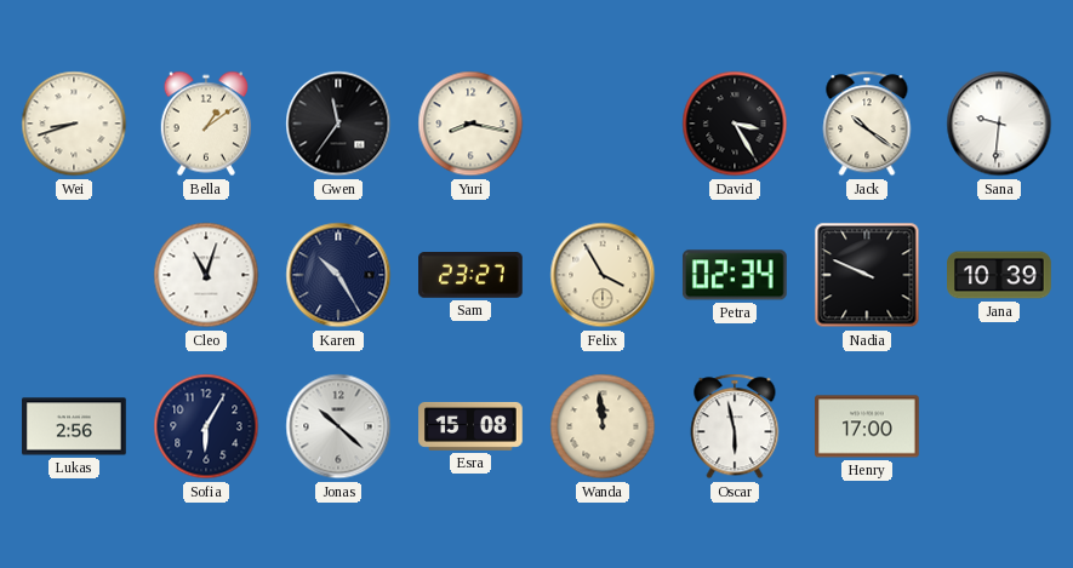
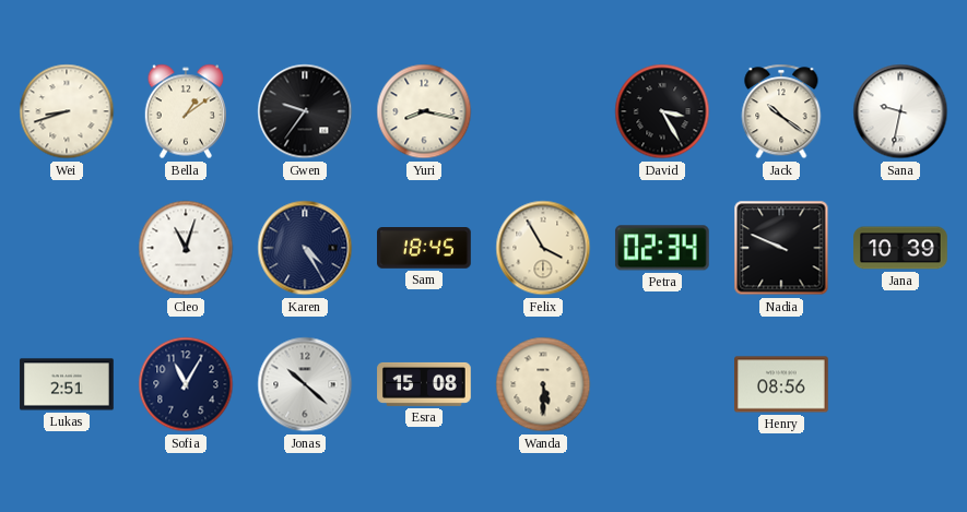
Gwen: 11:36 -> 9:36 (305, 111)
Sana: 9:31 -> 9:32 (900, 111)
Karen: 10:25 -> 4:25 (305, 248)
Sam: 23:27 -> 18:45 (425, 249)
Lukas: 2:56 -> 2:51 (67, 384)
Sofia: 6:05 -> 11:05 (186, 384)
Wanda: 11:59 -> 5:30 (543, 384)
Oscar: 5:58 -> none (735, 426)
Henry: 17:00 -> 08:56 (782, 384)
